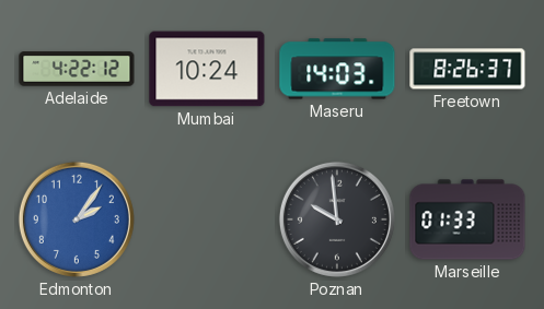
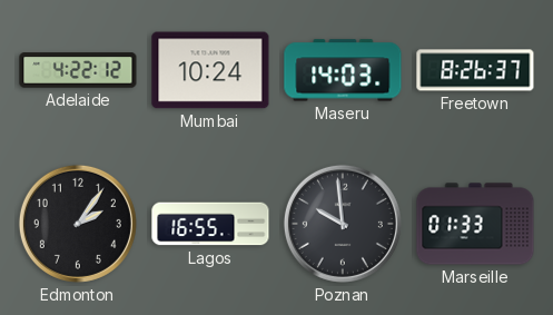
Edmonton dial: blue -> black (78, 224)
Lagos: none -> 16:55 (210, 224)
